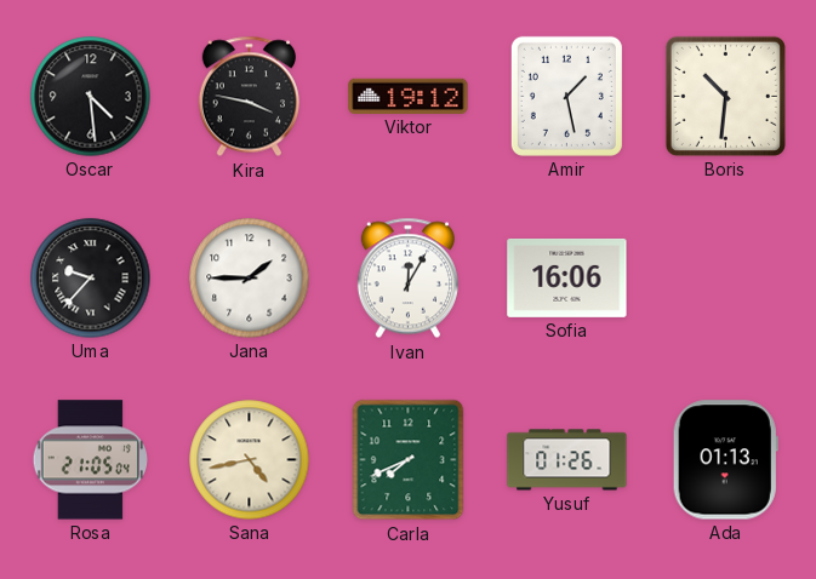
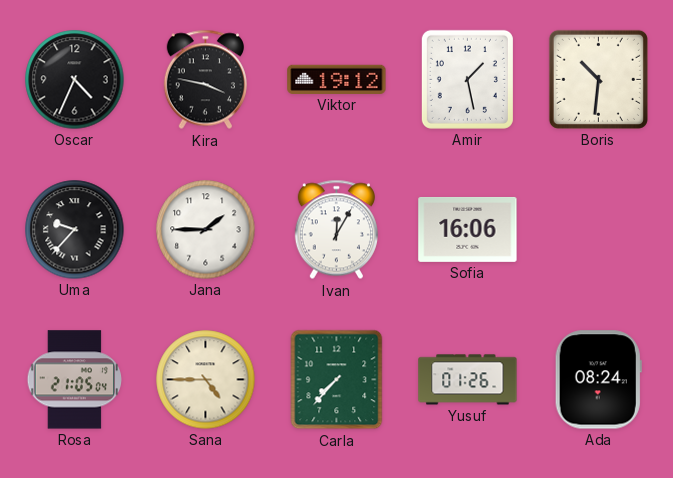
Oscar: 4:29 -> 4:34 (75, 80)
Sana: 4:43 -> 4:45 (206, 380)
Carla: 7:41 -> 7:37 (337, 380)
Ada: 01:13 -> 08:24 (598, 380)
